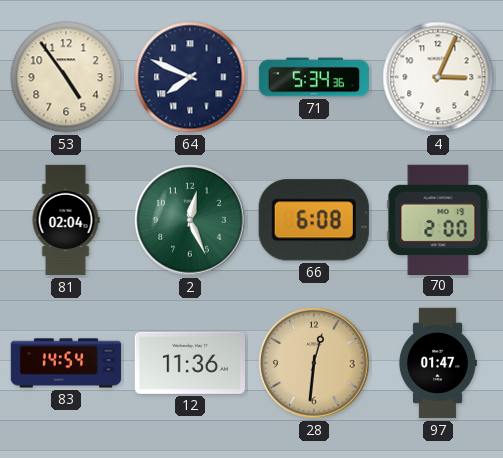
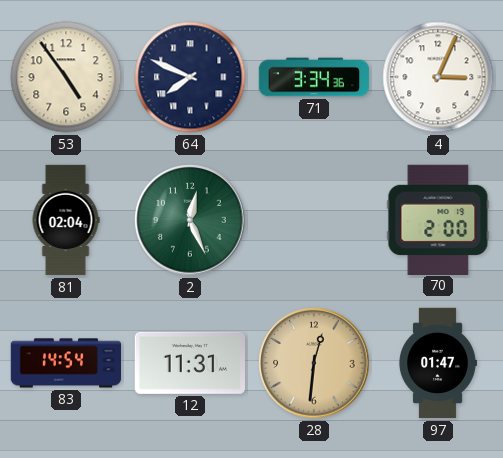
71: 5:34 -> 3:34 (314, 77)
66: 6:08 -> none (314, 220)
12: 11:36 -> 11:31 (189, 363)
